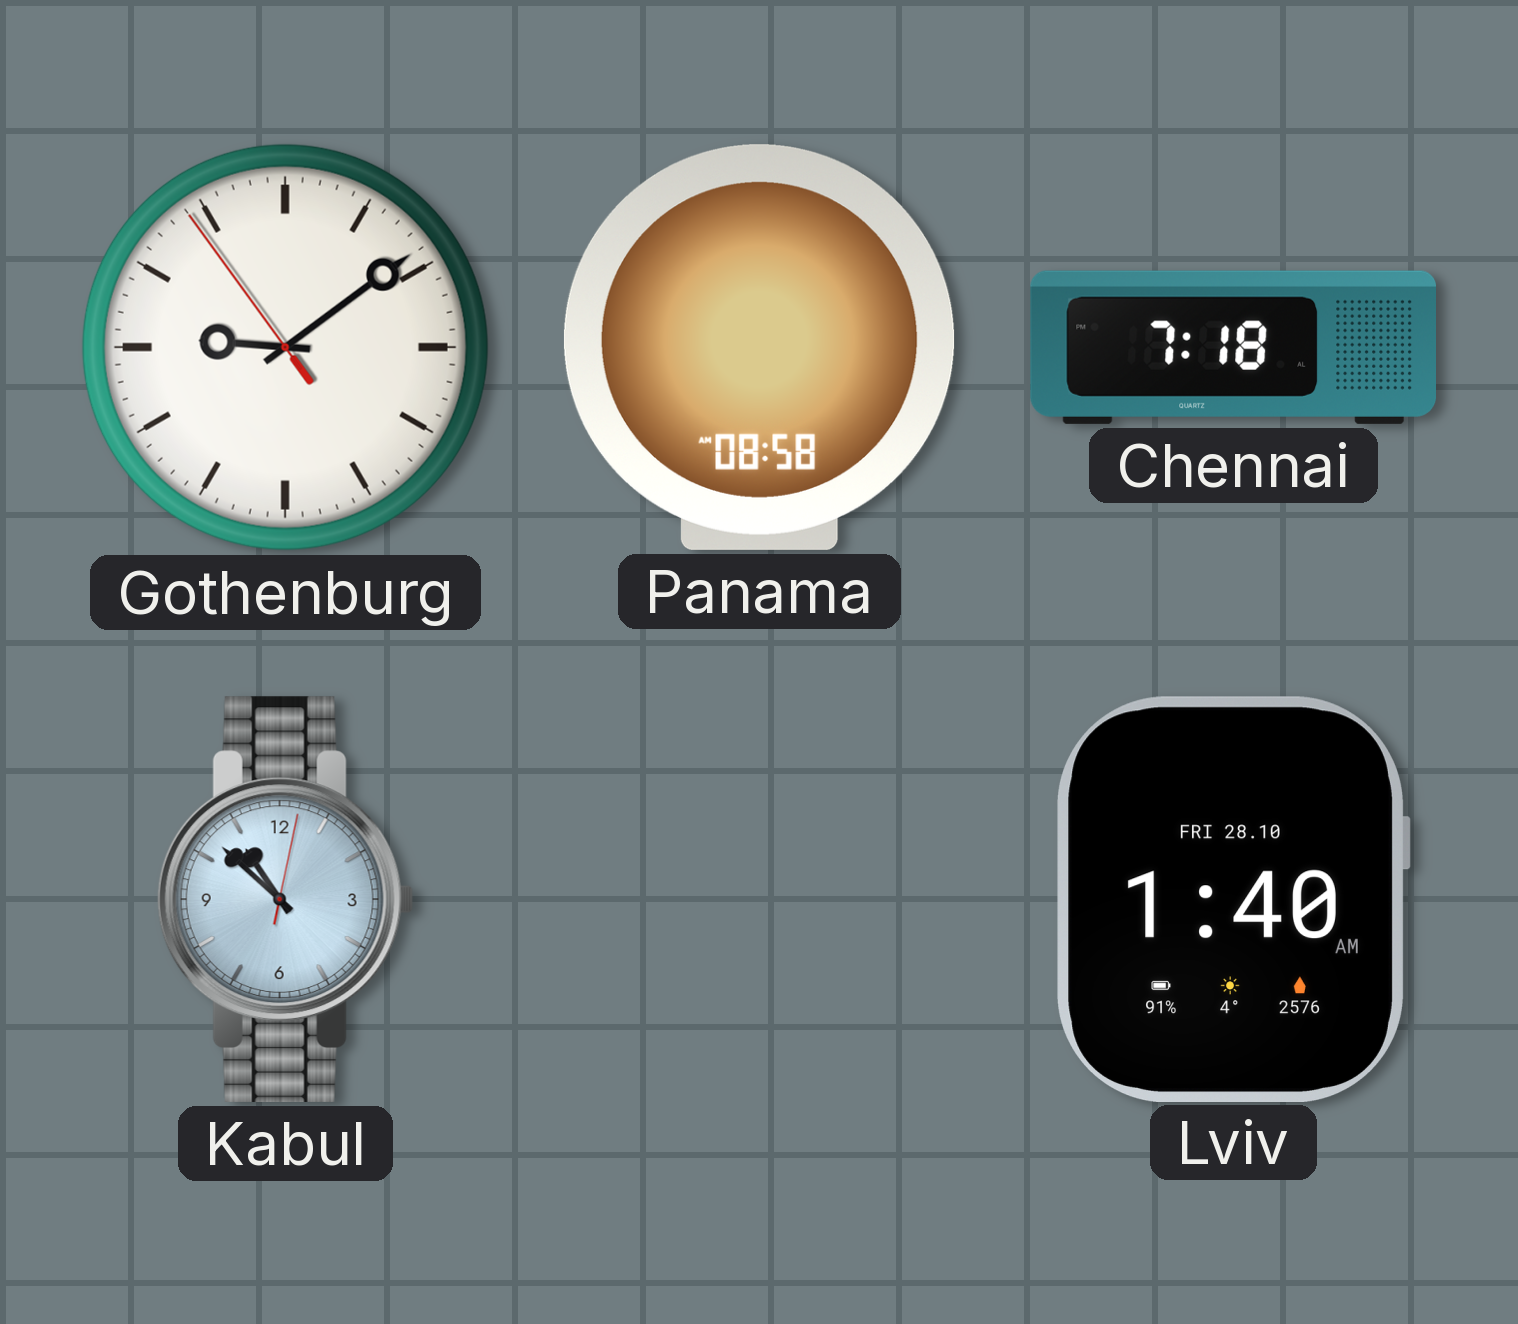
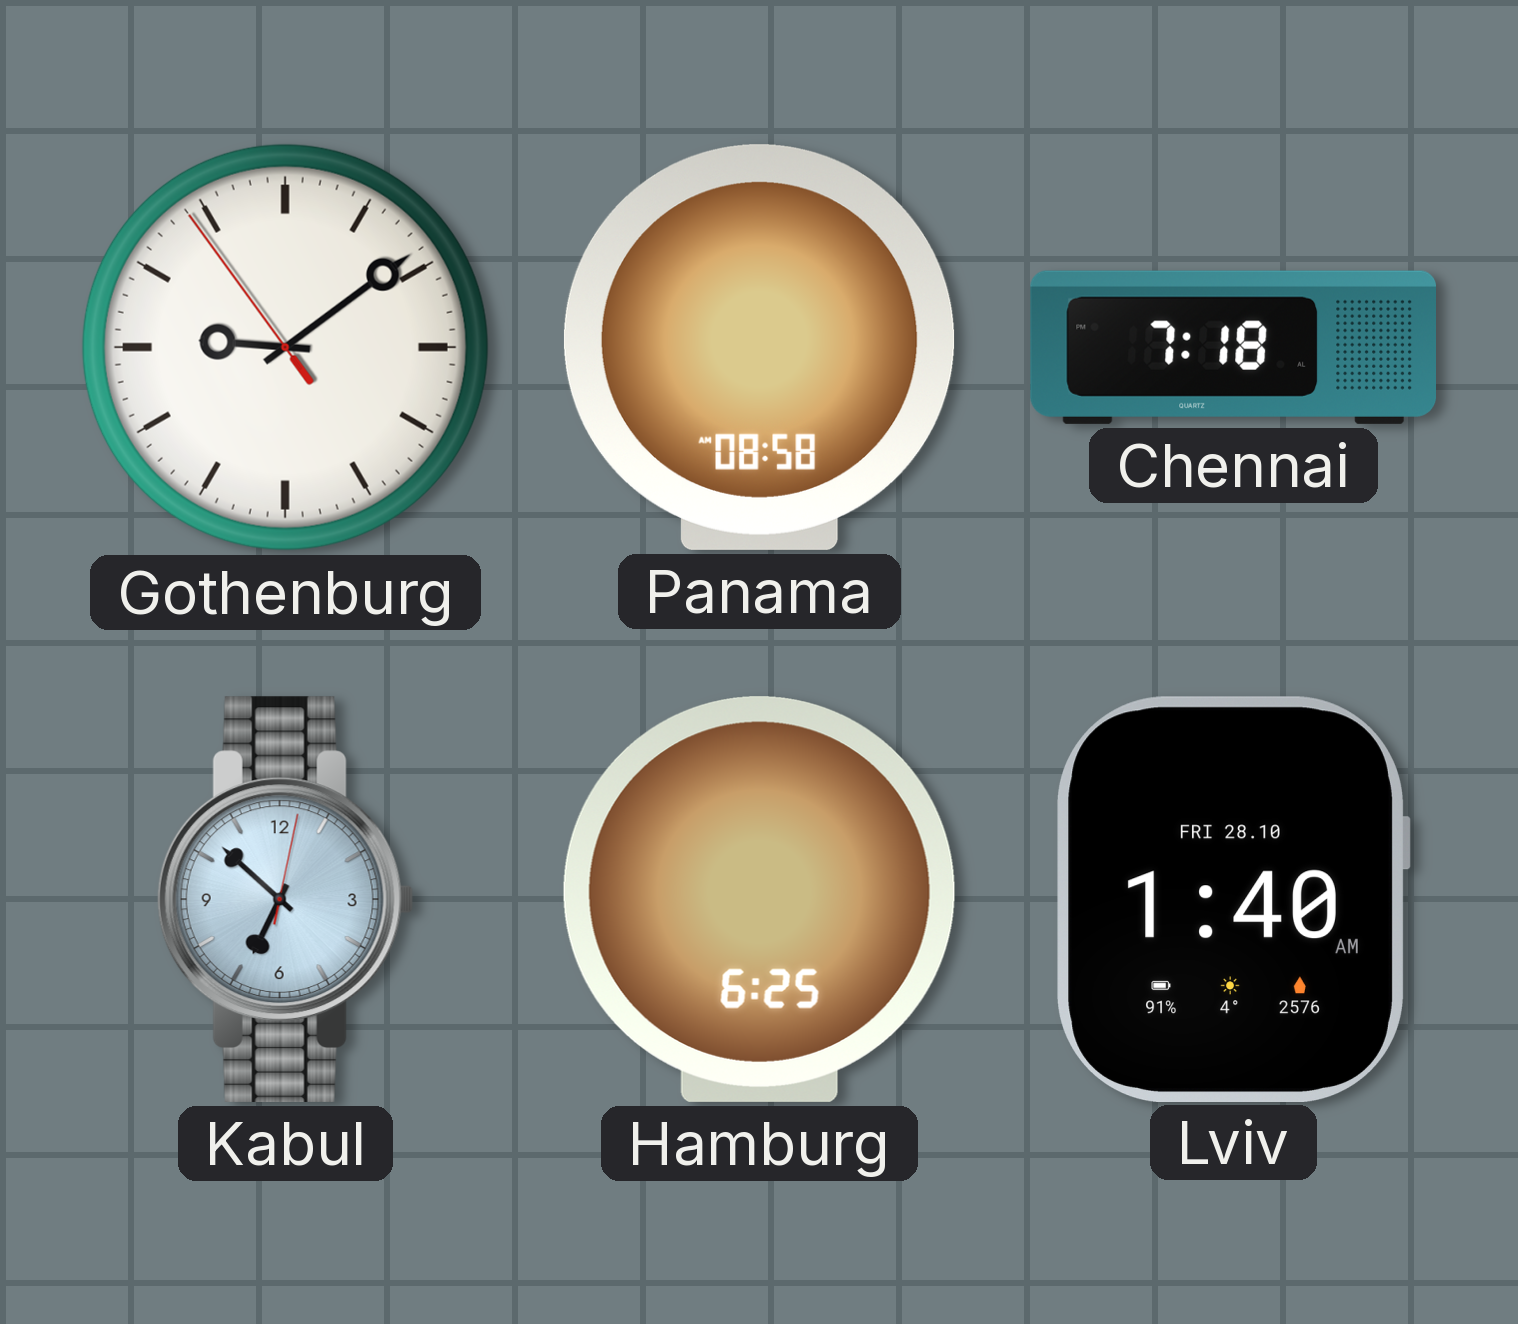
Kabul: 10:52 -> 6:52 (285, 899)
Hamburg: none -> 6:25 (759, 899)
